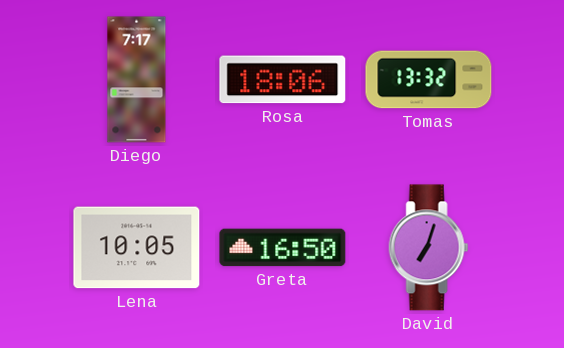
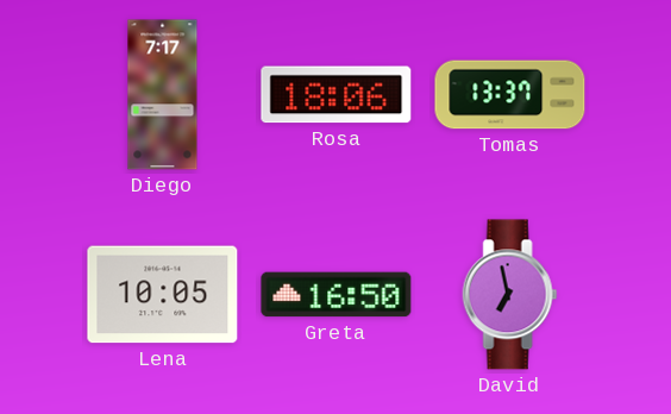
Tomas: 13:32 -> 13:37 (510, 95)
David: 7:03 -> 6:58 (510, 295)
